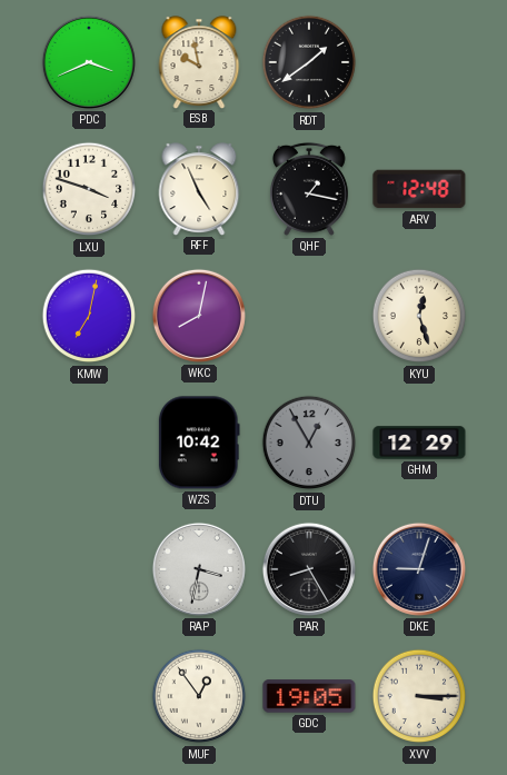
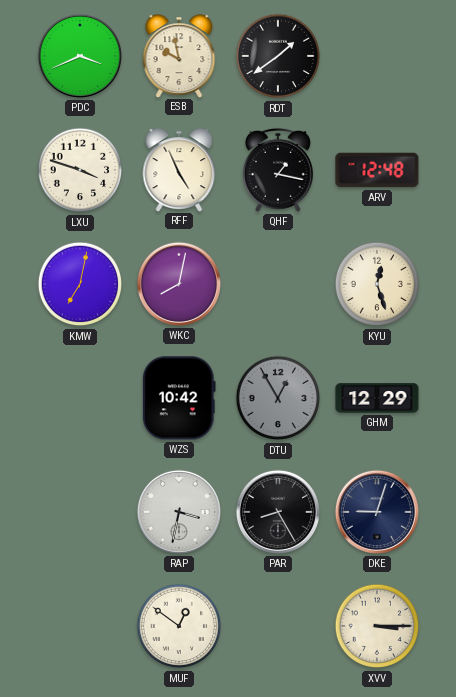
MUF: 12:54 -> 12:51 (179, 626)
GDC: 19:05 -> none (309, 696)
